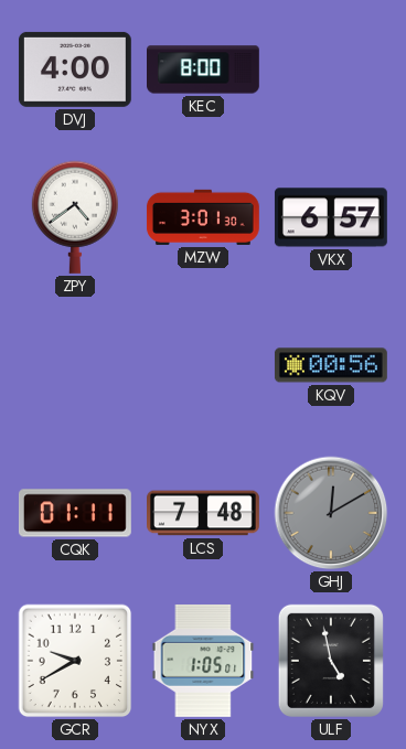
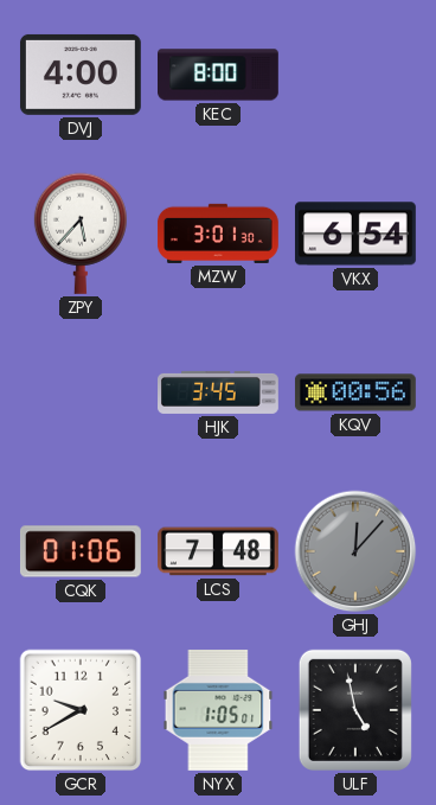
ZPY: 4:39 -> 5:37 (81, 234)
VKX: 6:57 -> 6:54 (355, 234)
HJK: none -> 3:45 (219, 392)
CQK: 01:11 -> 01:06 (81, 551)
GHJ: 12:10 -> 12:07 (355, 551)
